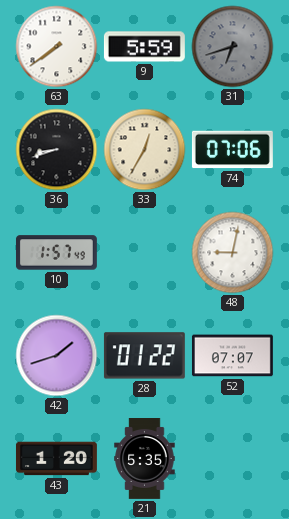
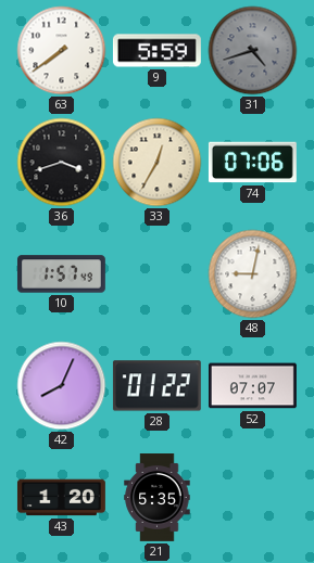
31: 6:42 -> 4:42 (253, 51)
36: 8:42 -> 3:42 (62, 163)
42: 1:42 -> 8:04 (62, 386)
